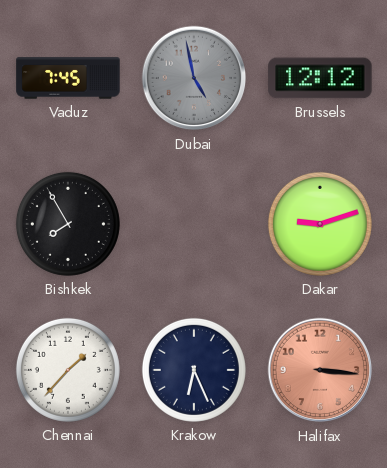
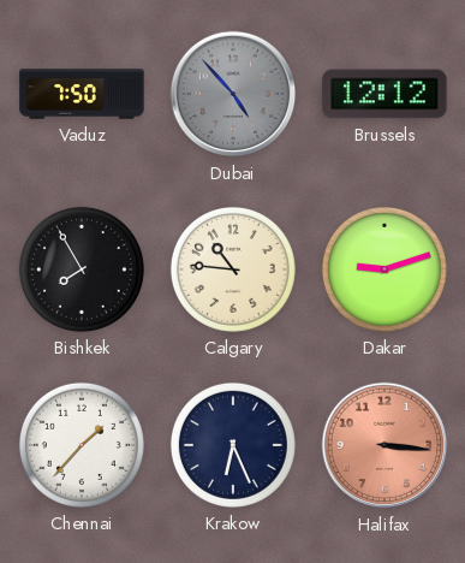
Vaduz: 7:45 -> 7:50 (82, 94)
Dubai: 4:58 -> 4:53 (233, 94)
Calgary: none -> 10:46 (233, 269)
